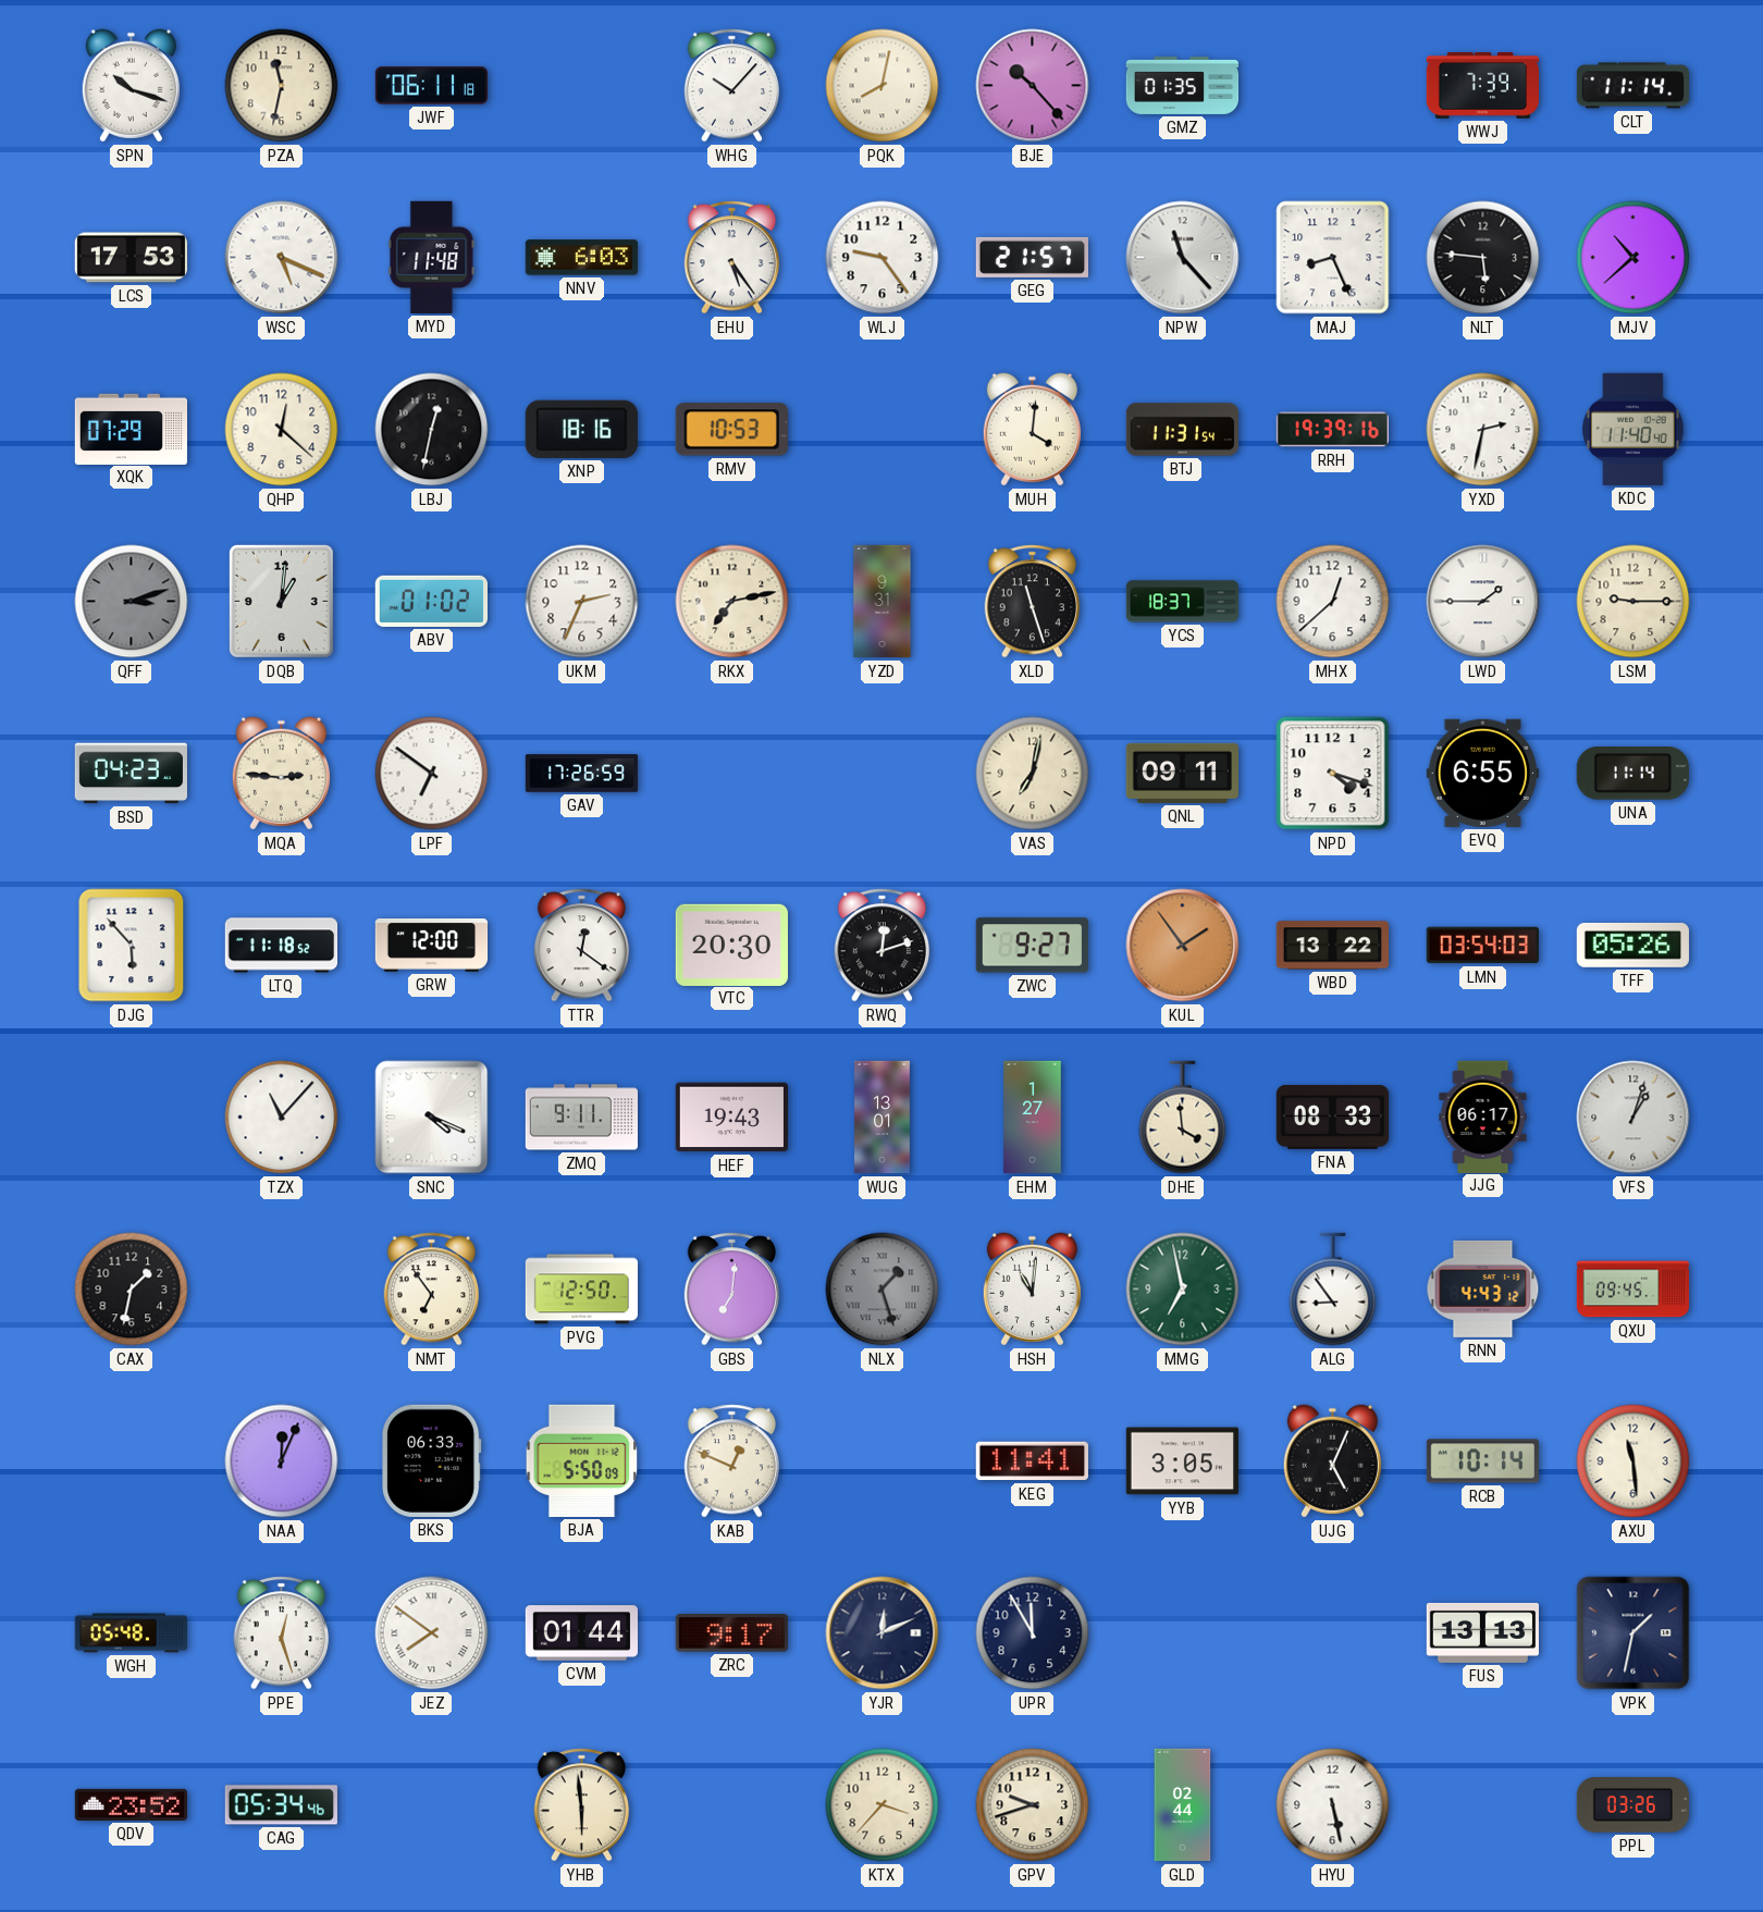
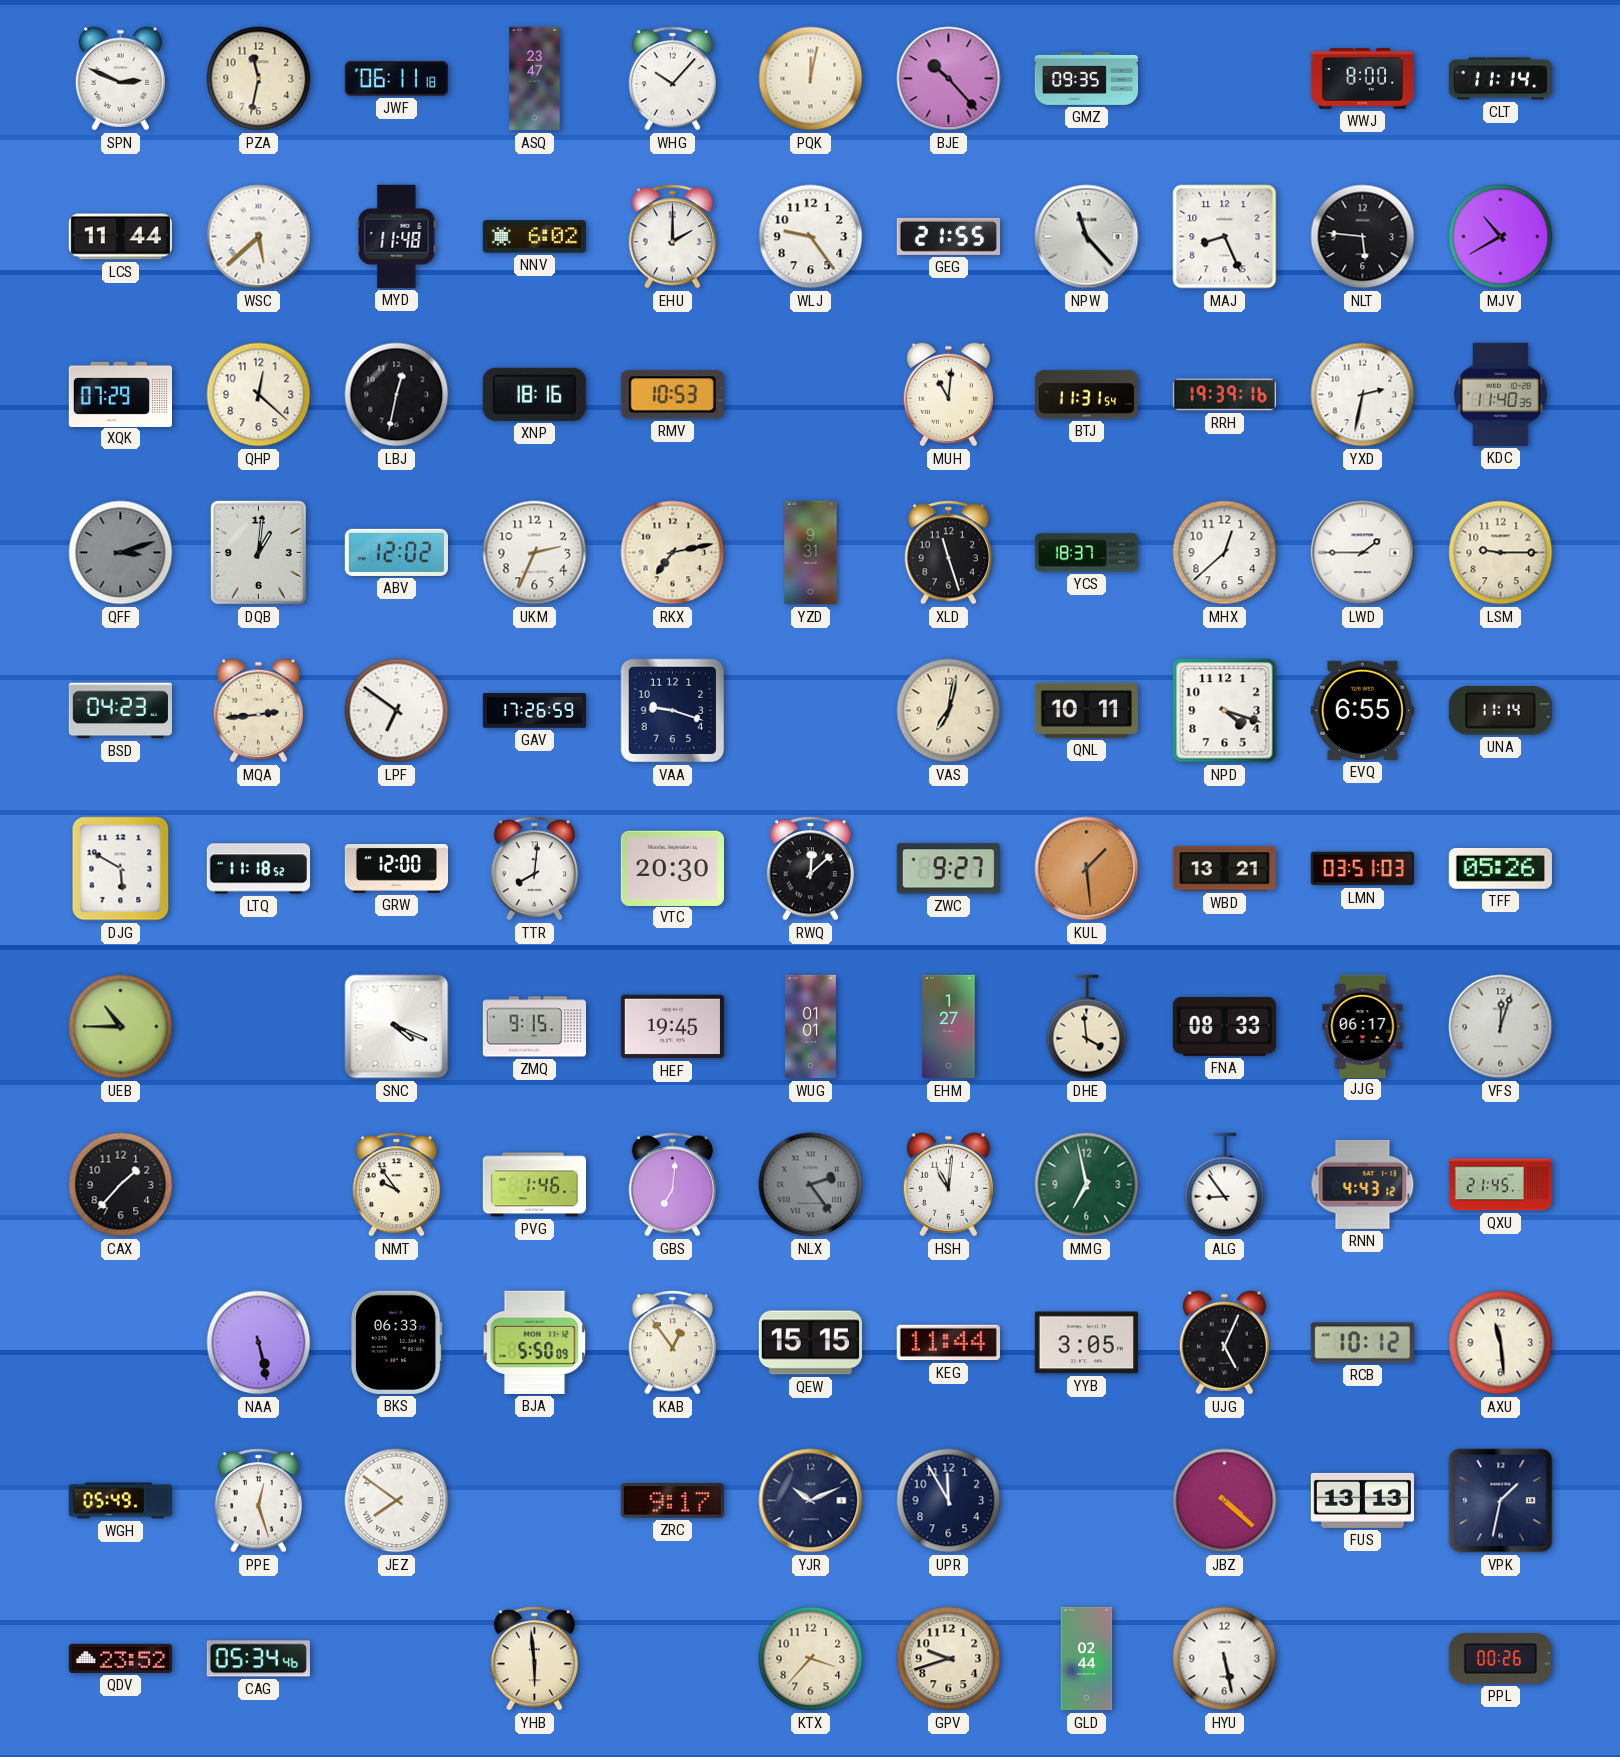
SPN: 10:18 -> 2:49 (120, 79)
ASQ: none -> 23:47 (535, 79)
PQK: 8:02 -> 12:02 (811, 79)
GMZ: 01:35 -> 09:35 (1087, 79)
WWJ: 7:39 -> 8:00 (1362, 79)
LCS: 17:53 -> 11:44 (120, 237)
WSC: 5:19 -> 5:38 (259, 237)
NNV: 6:03 -> 6:02 (534, 237)
EHU: 5:24 -> 2:00 (673, 237)
GEG: 21:57 -> 21:55 (948, 236)
MJV: 10:38 -> 10:40 (1501, 237)
MUH: 4:01 -> 11:01 (948, 395)
KDC: 11:40:40 -> 11:40:35 (1501, 394)
ABV: 01:02 -> 12:02 (396, 552)
MQA: 2:46 -> 2:44 (258, 711)
VAA: none -> 9:18 (673, 711)
QNL: 09:11 -> 10:11 (1086, 710)
DJG: 5:53 -> 5:50 (121, 869)
TTR: 12:21 -> 8:01 (535, 869)
RWQ: 12:12 -> 12:08 (811, 869)
KUL: 1:54 -> 1:29 (1087, 869)
WBD: 13:22 -> 13:21 (1224, 869)
LMN: 03:54 -> 03:51 (1362, 869)
UEB: none -> 10:45 (121, 1027)
TZX: 11:07 -> none (282, 1118)
ZMQ: 9:11 -> 9:15 (534, 1027)
HEF: 19:43 -> 19:45 (672, 1027)
WUG: 13:01 -> 01:01 (811, 1027)
VFS: 1:03 -> 12:03 (1501, 1027)
CAX: 1:32 -> 1:37 (121, 1185)
NMT: 6:54 -> 9:54 (397, 1185)
PVG: 12:50 -> 1:46 (534, 1185)
NLX: 1:27 -> 2:24 (811, 1185)
QXU: 09:45 -> 21:45 (1501, 1185)
NAA: 12:04 -> 5:28 (259, 1343)
KAB: 12:49 -> 12:54 (673, 1343)
QEW: none -> 15:15 (810, 1343)
KEG: 11:41 -> 11:44 (948, 1343)
RCB: 10:14 -> 10:12 (1362, 1343)
WGH: 05:48 -> 05:49 (120, 1501)
CVM: 01:44 -> none (581, 1633)
YJR: 12:11 -> 10:11 (811, 1501)
JBZ: none -> 4:22 (1225, 1501)
PPL: 03:26 -> 00:26 (1500, 1659)
